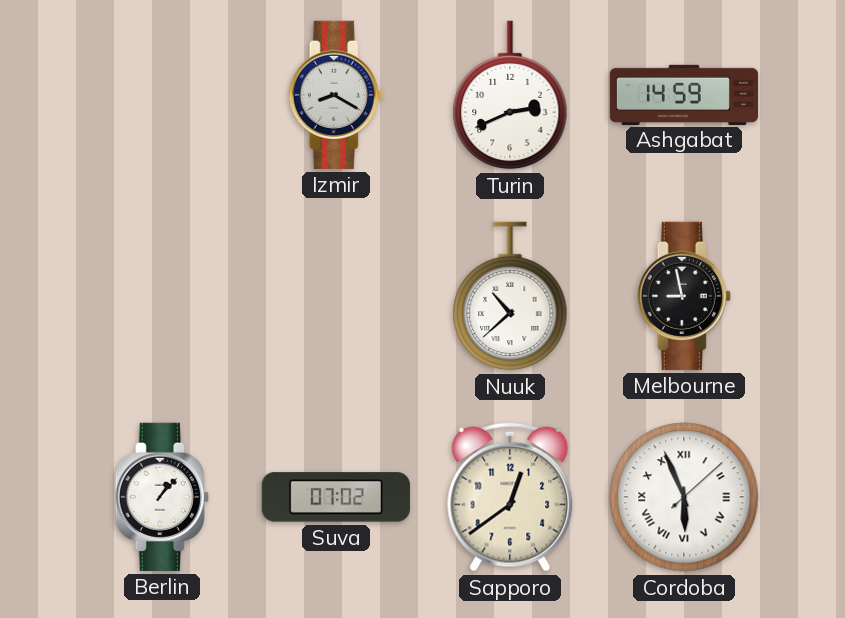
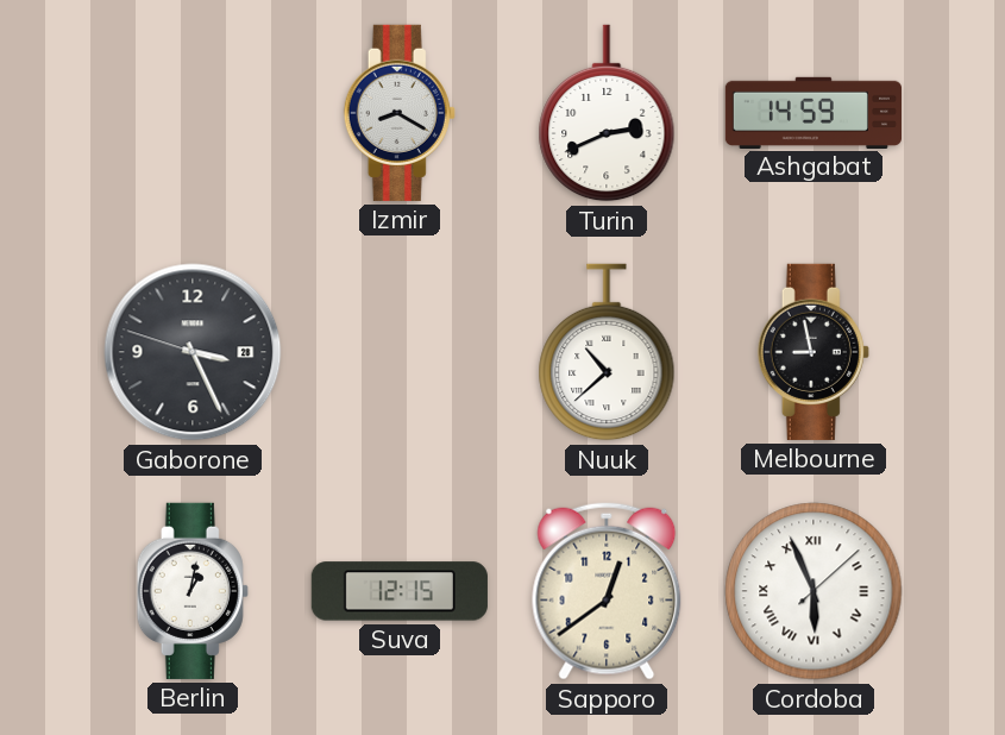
Gaborone: none -> 3:25 (193, 352)
Berlin: 1:07 -> 1:02 (193, 591)
Suva: 07:02 -> 12:15 (400, 591)
